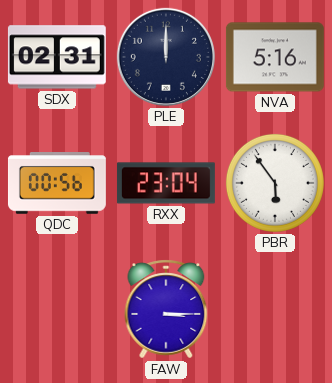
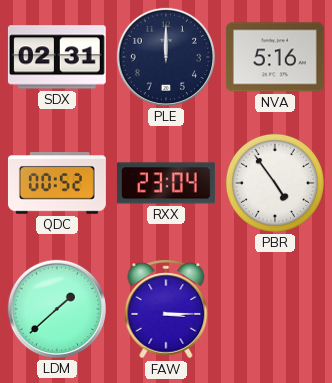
QDC: 00:56 -> 00:52 (57, 183)
PBR: 5:54 -> 4:54 (275, 183)
LDM: none -> 1:38 (57, 309)
